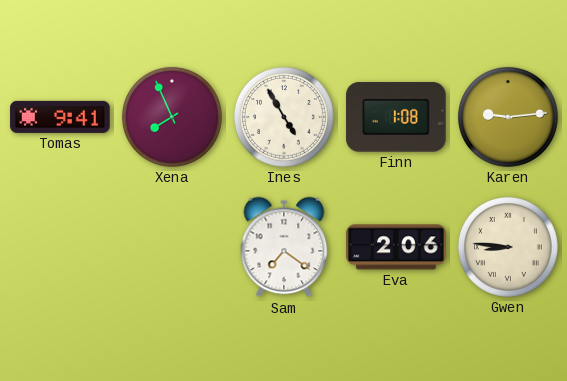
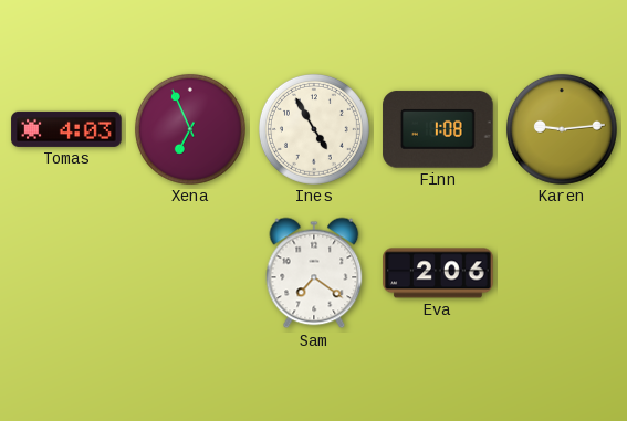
Tomas: 9:41 -> 4:03 (66, 129)
Xena: 7:56 -> 6:56 (190, 129)
Gwen: 8:46 -> none (508, 247)
